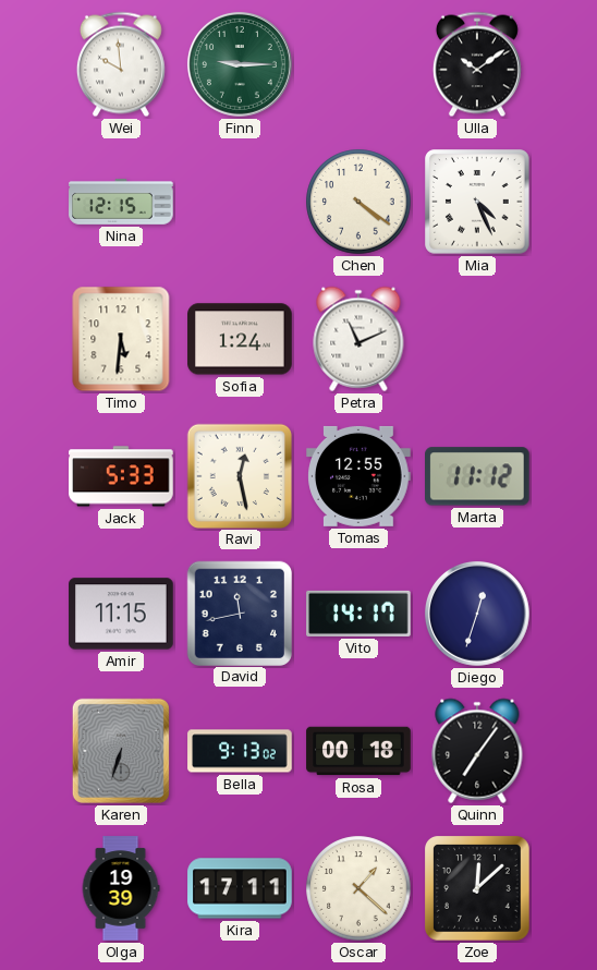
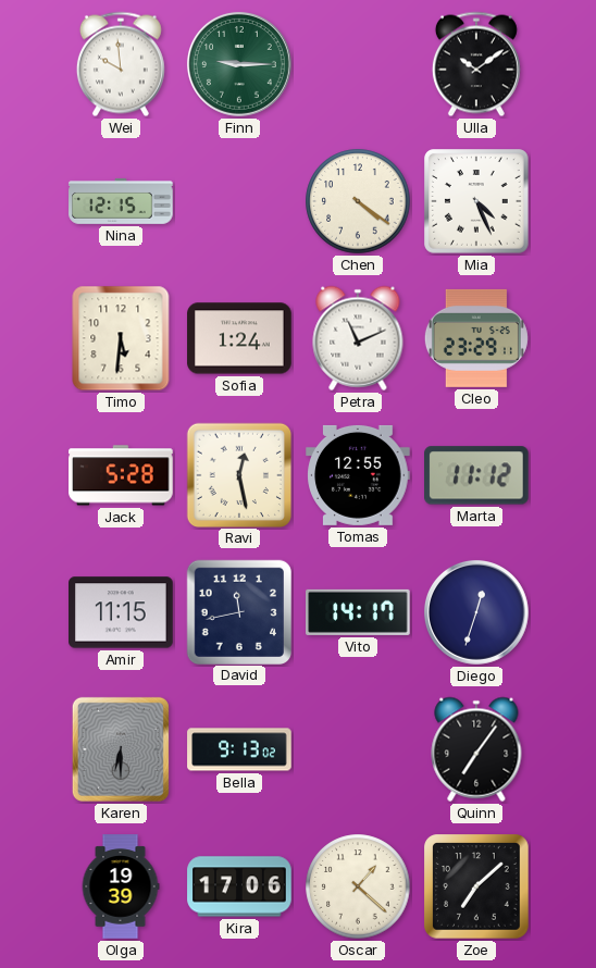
Cleo: none -> 23:29 (476, 338)
Jack: 5:33 -> 5:28 (121, 475)
Karen: 6:33 -> 6:30 (121, 749)
Rosa: 00:18 -> none (358, 751)
Kira: 17:11 -> 17:06 (239, 886)
Zoe: 12:08 -> 7:08 (477, 888)
